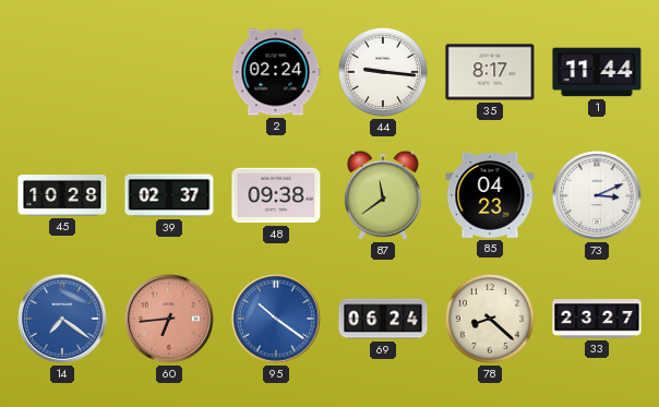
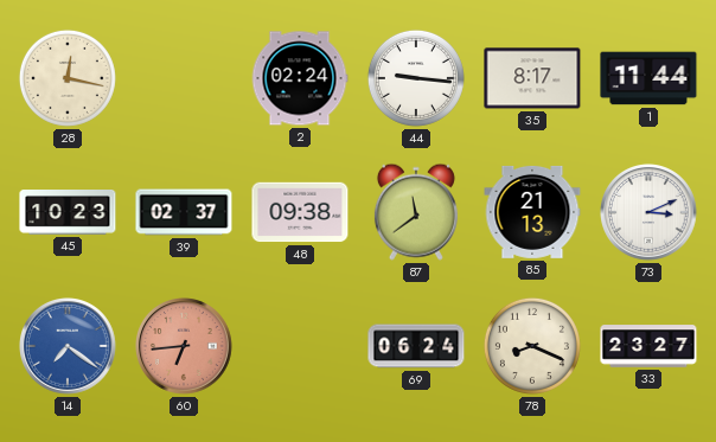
28: none -> 12:17 (68, 78)
45: 10:28 -> 10:23 (68, 213)
85: 04:23 -> 21:13 (532, 212)
95: 10:21 -> none (277, 320)
78: 8:22 -> 8:19 (532, 346)
